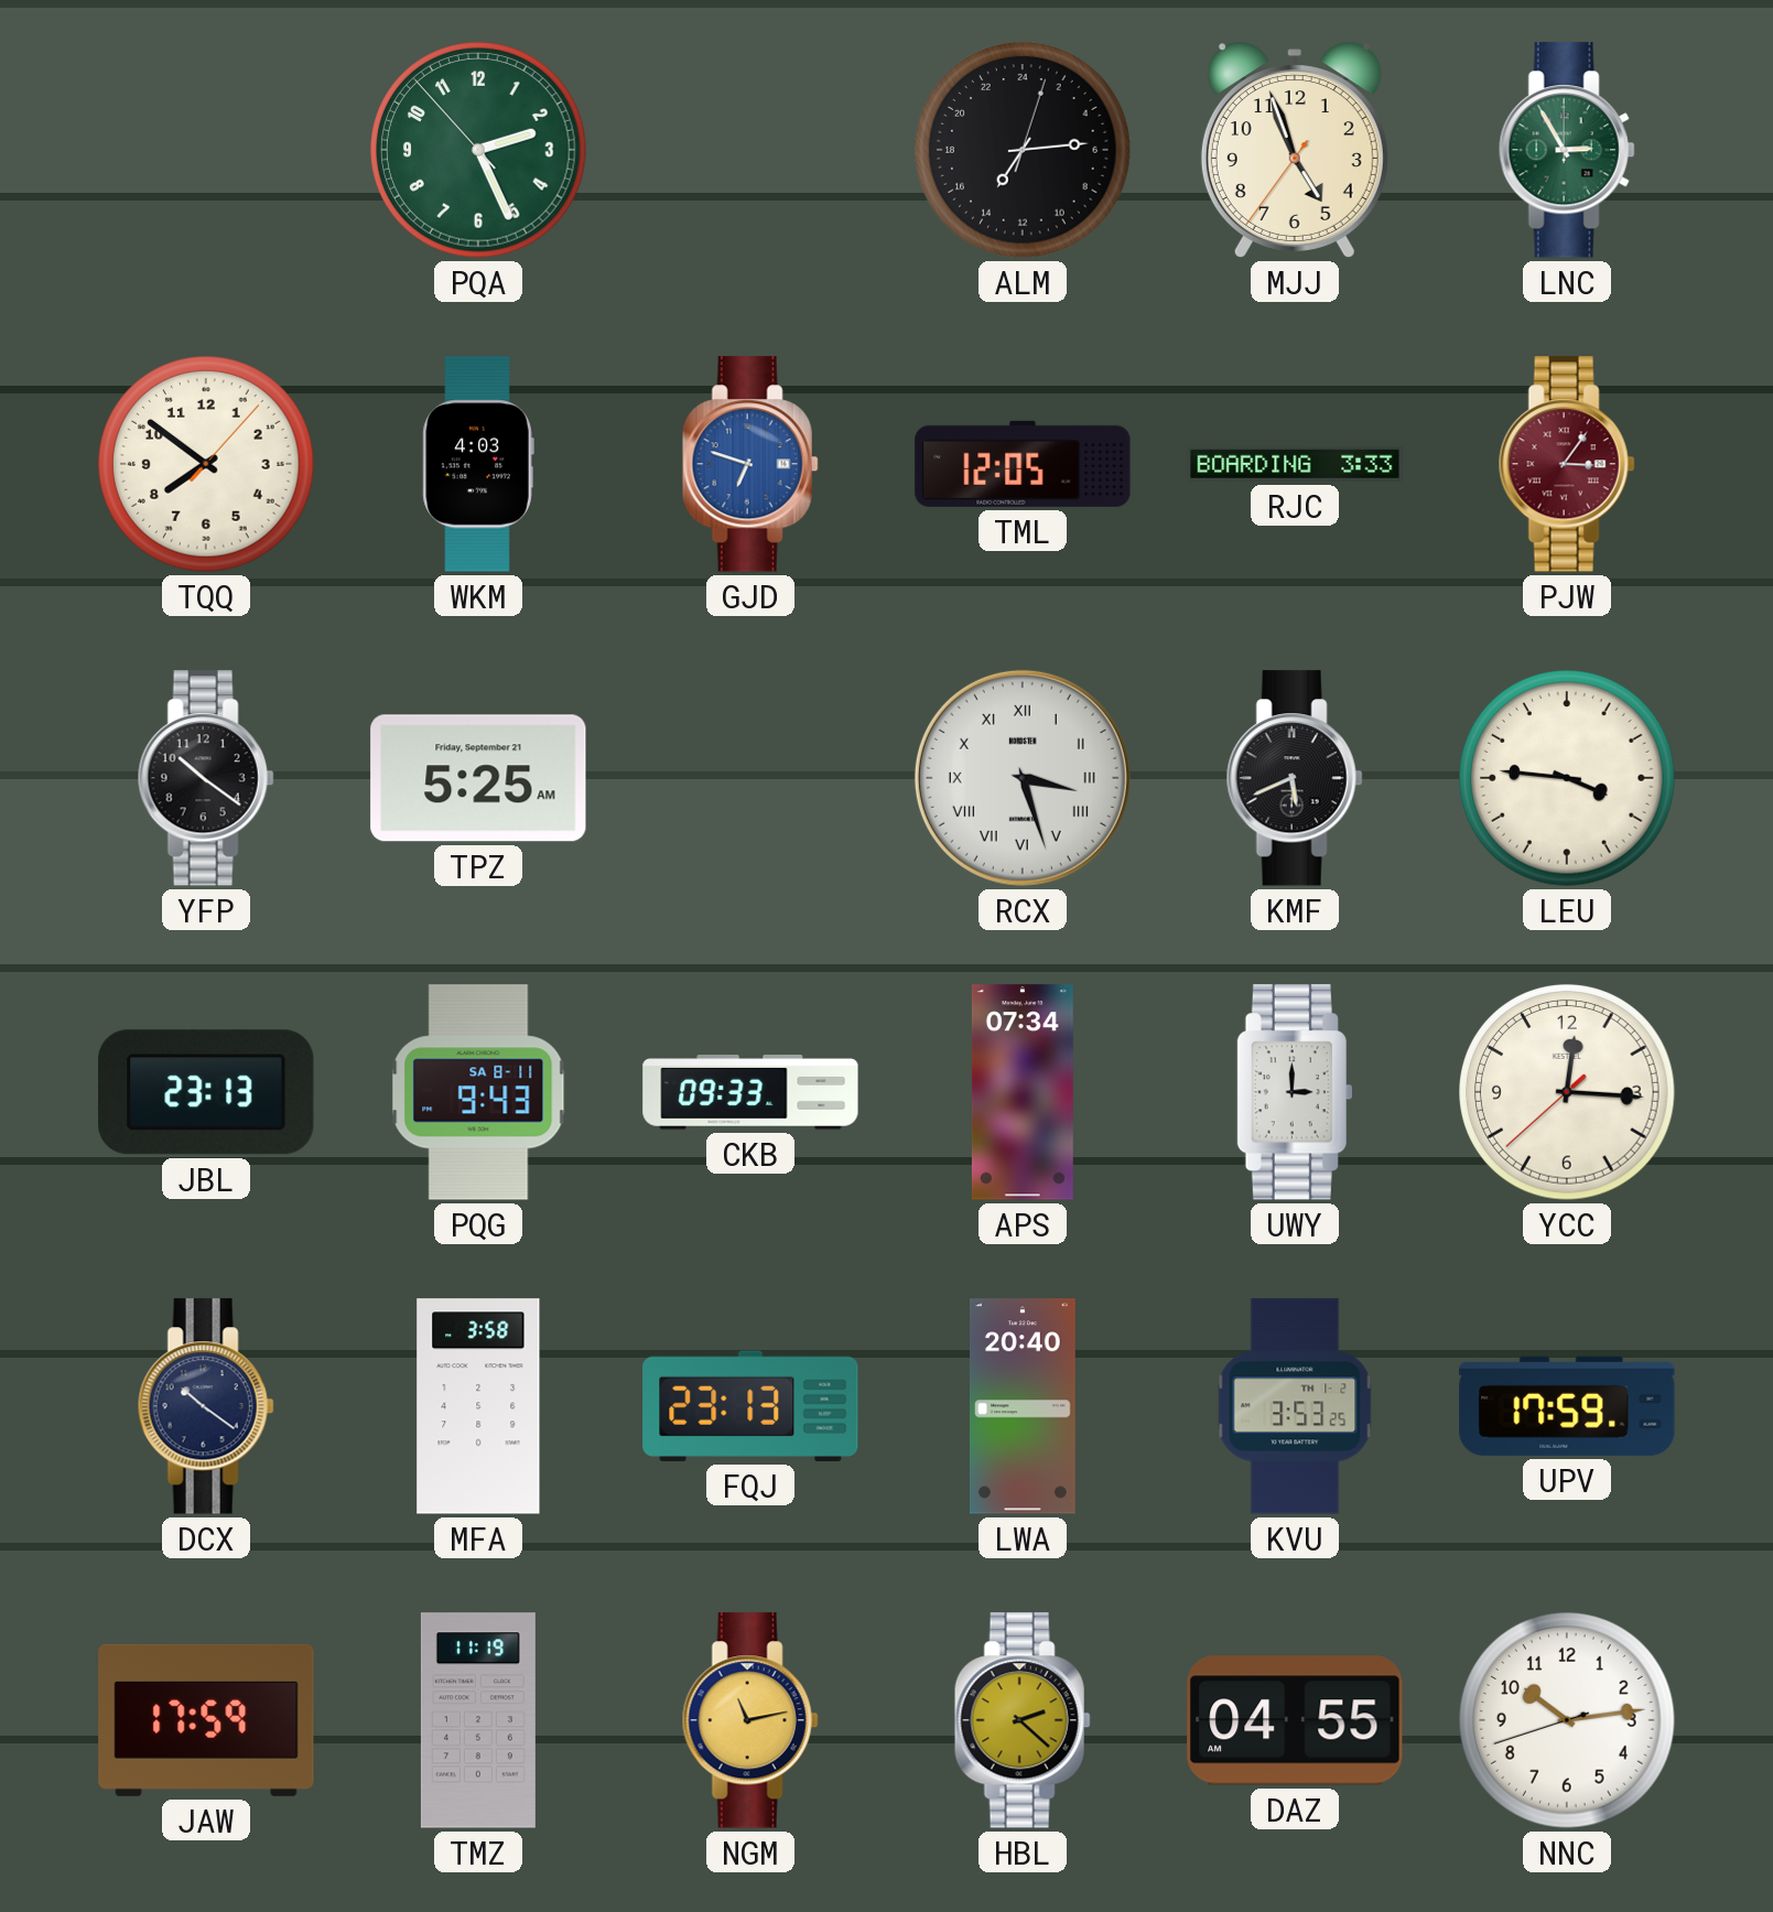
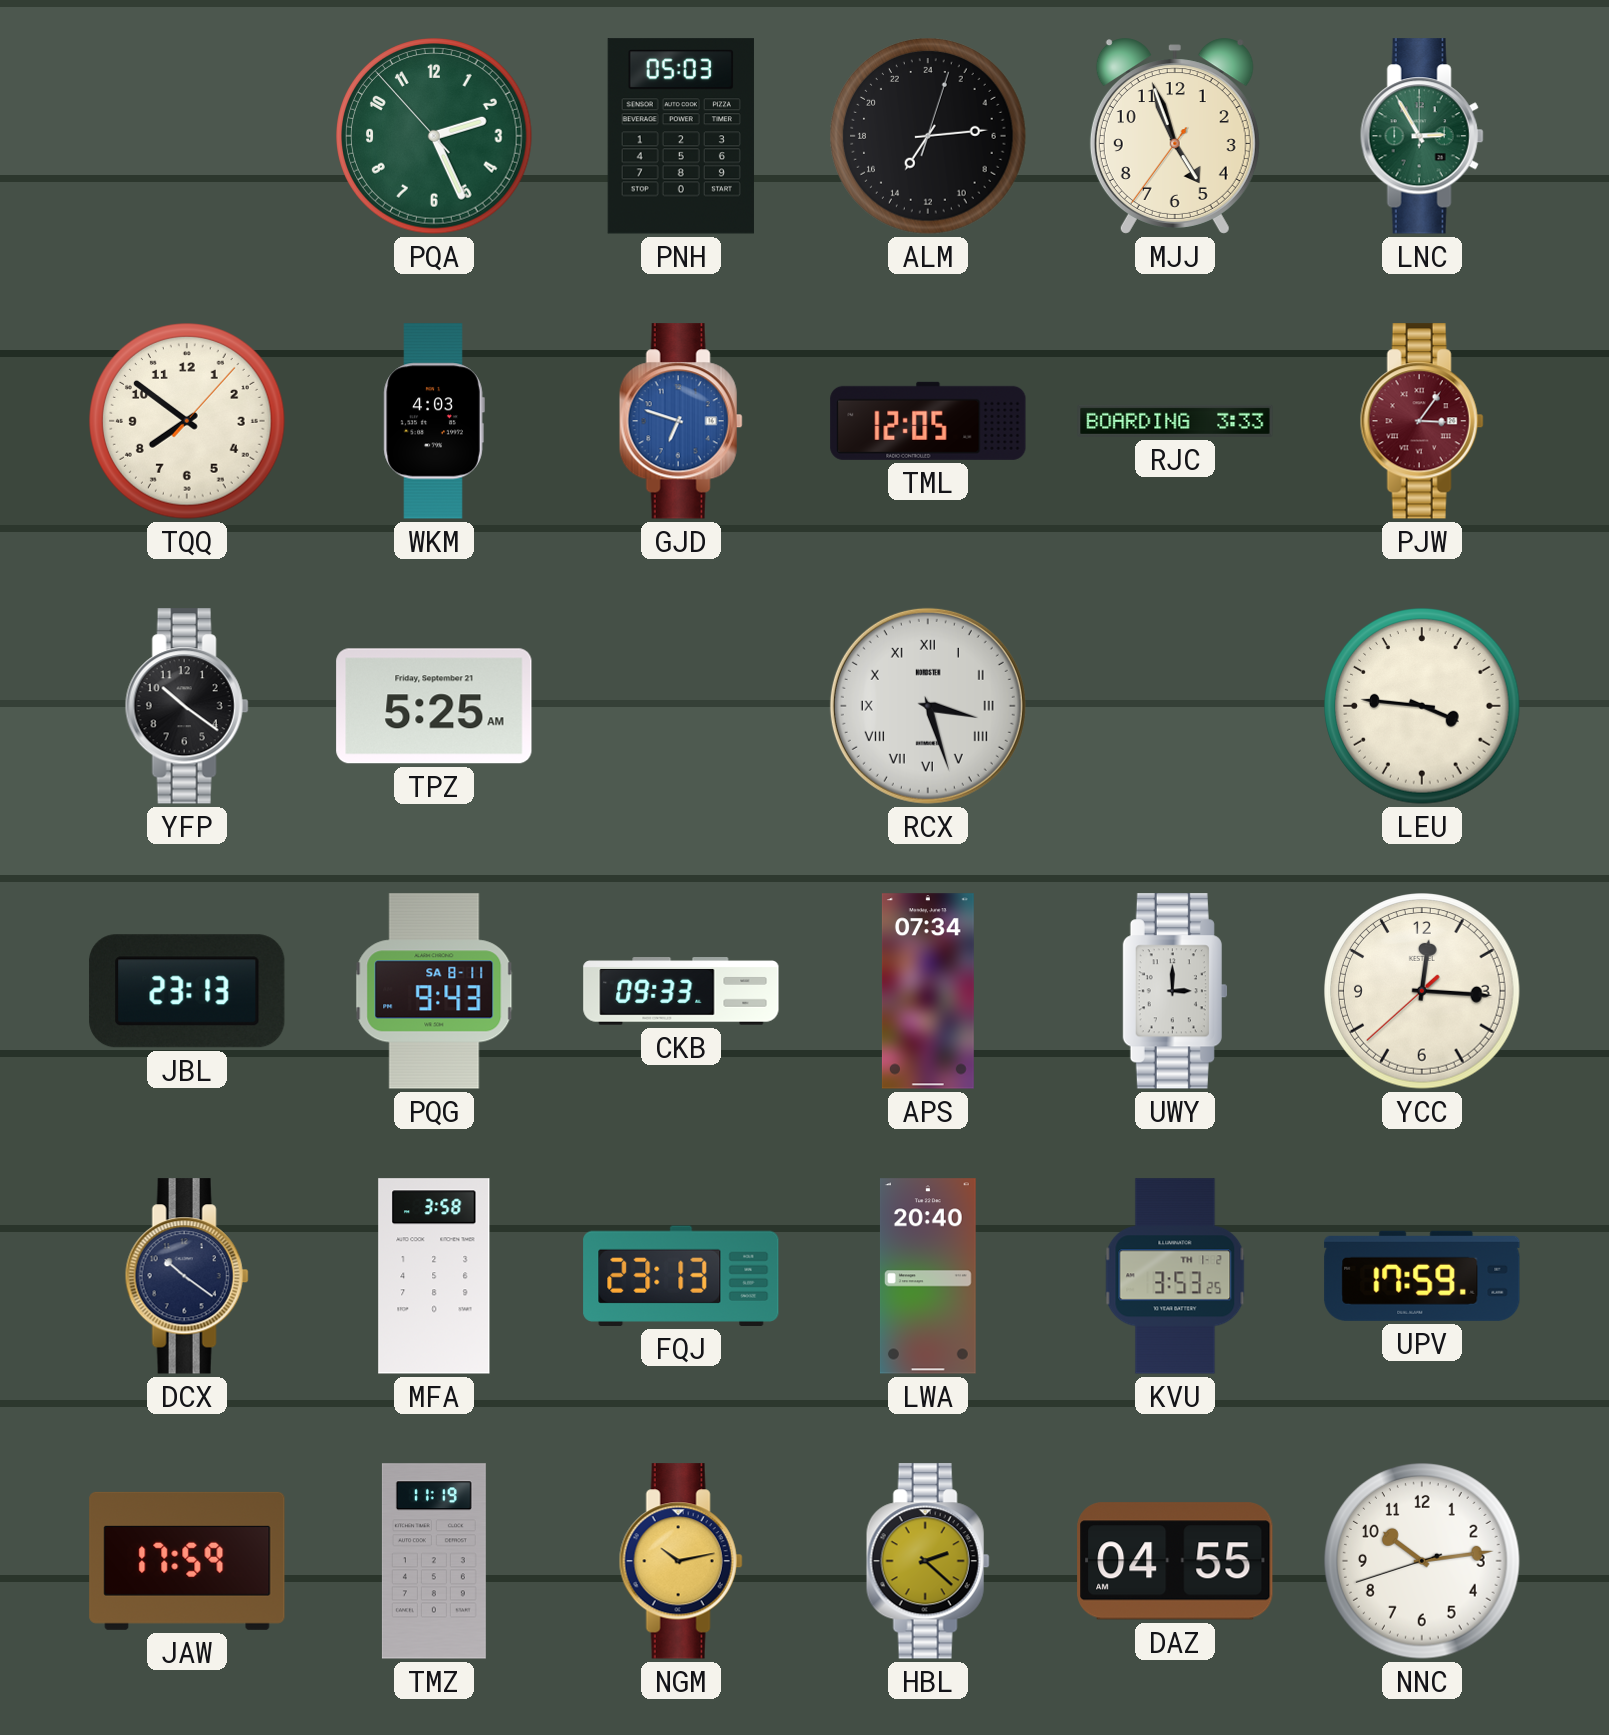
PNH: none -> 05:03 (681, 136)
KMF: 5:41 -> none (1295, 778)
NGM: 11:13 -> 10:13 (681, 1561)
